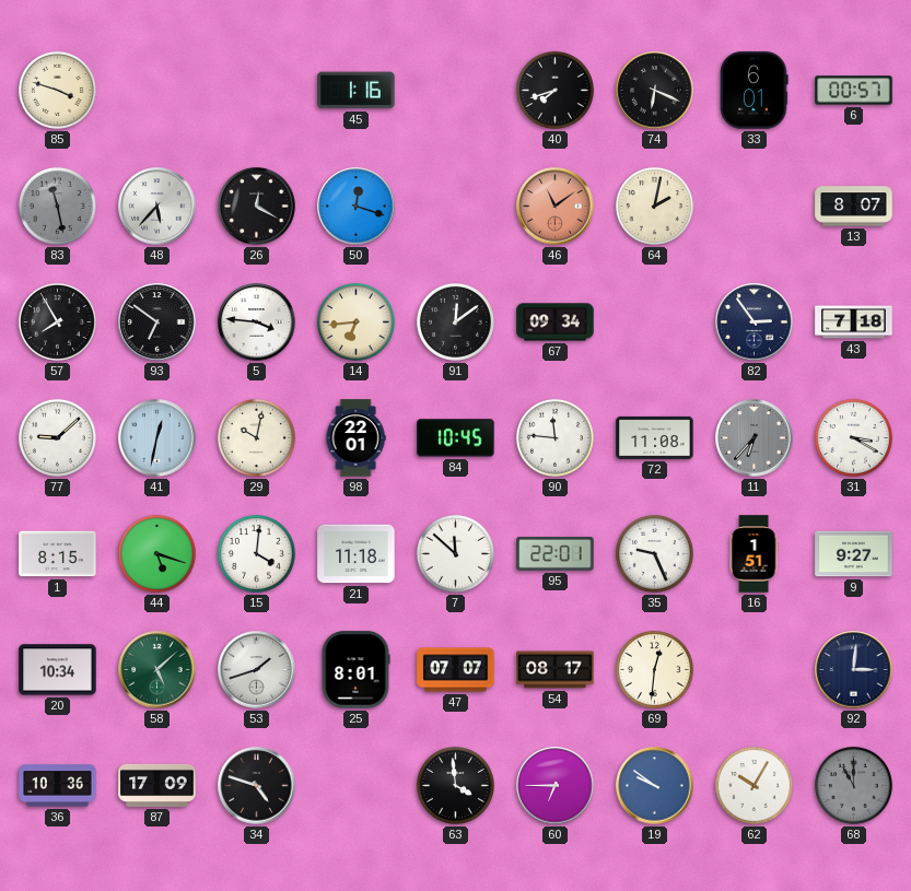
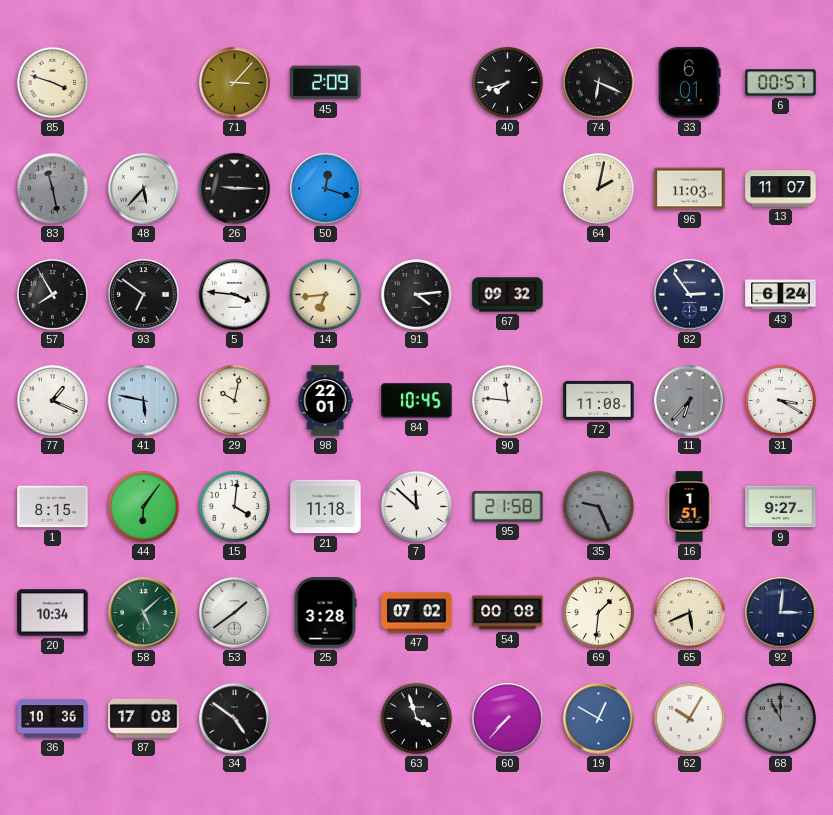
71: none -> 3:07 (235, 83)
45: 1:16 -> 2:09 (326, 83)
26: 12:20 -> 9:15 (235, 189)
46: 11:09 -> none (556, 207)
96: none -> 11:03 (690, 189)
13: 8:07 -> 11:07 (781, 189)
91: 12:09 -> 4:14 (416, 294)
67: 09:34 -> 09:32 (508, 295)
43: 7:18 -> 6:24 (781, 295)
77: 9:08 -> 1:19 (52, 400)
41: 12:32 -> 5:47 (144, 401)
44: 5:18 -> 6:06 (143, 506)
95: 22:01 -> 21:58 (508, 506)
35 dial: white -> grey (598, 506)
53: 1:42 -> 1:39 (235, 613)
25: 8:01 -> 3:28 (325, 613)
47: 07:07 -> 07:02 (417, 613)
54: 08:17 -> 00:08 (508, 613)
69: 12:31 -> 1:31 (598, 612)
65: none -> 5:41 (690, 613)
87: 17:09 -> 17:08 (144, 718)
34: 4:48 -> 4:51 (235, 719)
63: 3:59 -> 3:57 (416, 718)
60: 6:45 -> 7:37 (508, 719)
19: 9:51 -> 12:50 (599, 719)
